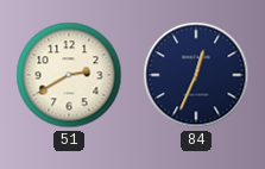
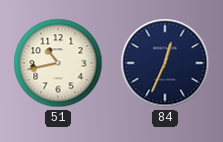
51: 2:40 -> 10:43 (58, 63)
